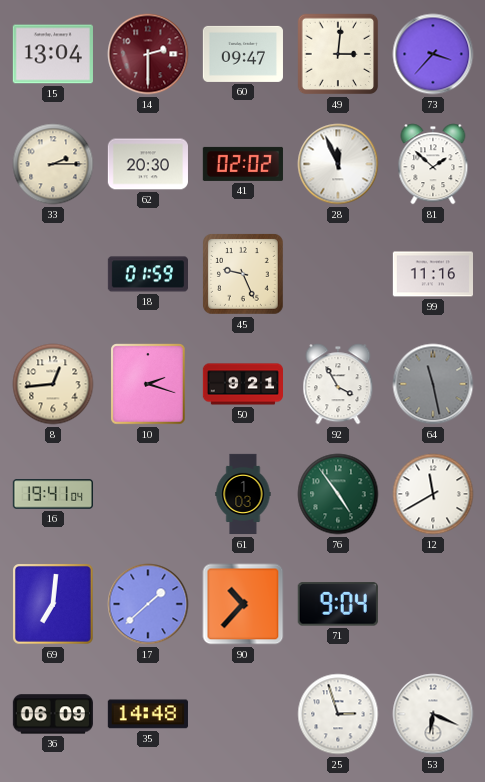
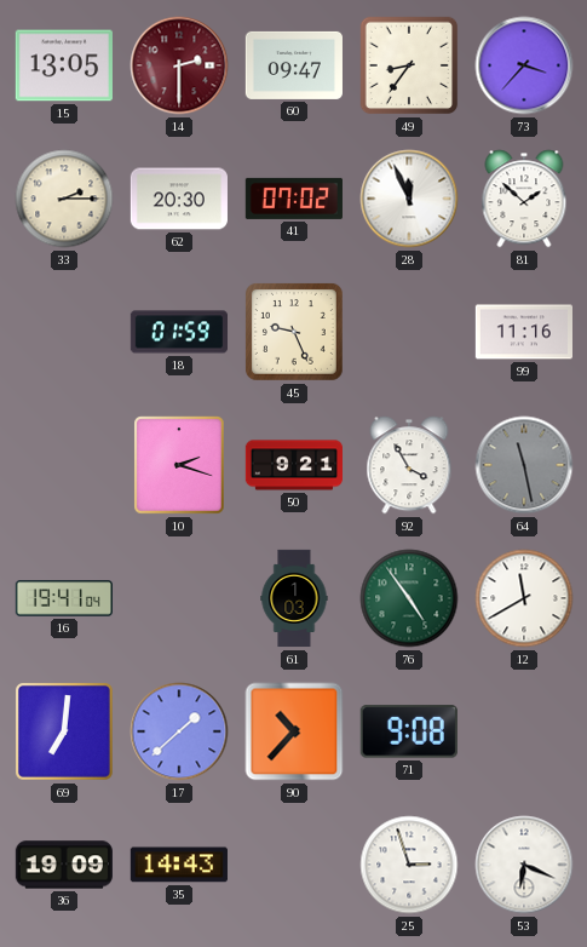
15: 13:04 -> 13:05 (64, 65)
49: 3:01 -> 8:36 (409, 65)
41: 02:02 -> 07:02 (294, 199)
8: 12:44 -> none (53, 384)
71: 9:04 -> 9:08 (409, 731)
36: 06:09 -> 19:09 (63, 865)
35: 14:48 -> 14:43 (179, 865)
